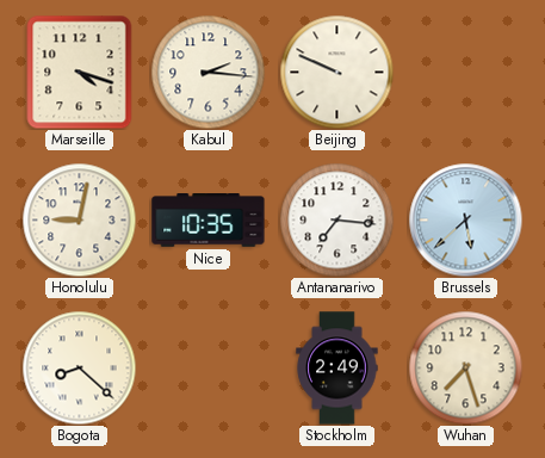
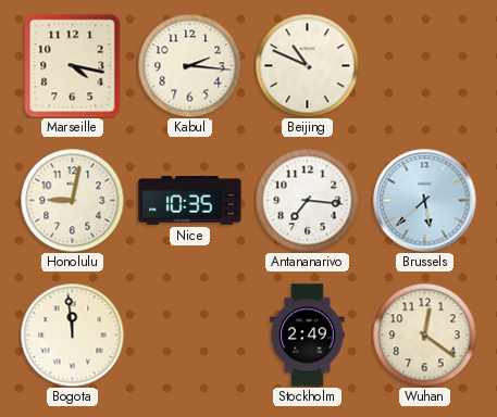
Marseille: 4:18 -> 4:17 (73, 65)
Beijing: 9:49 -> 10:49 (307, 65)
Bogota: 8:22 -> 11:59 (72, 334)
Wuhan: 7:27 -> 12:21 (424, 334)
